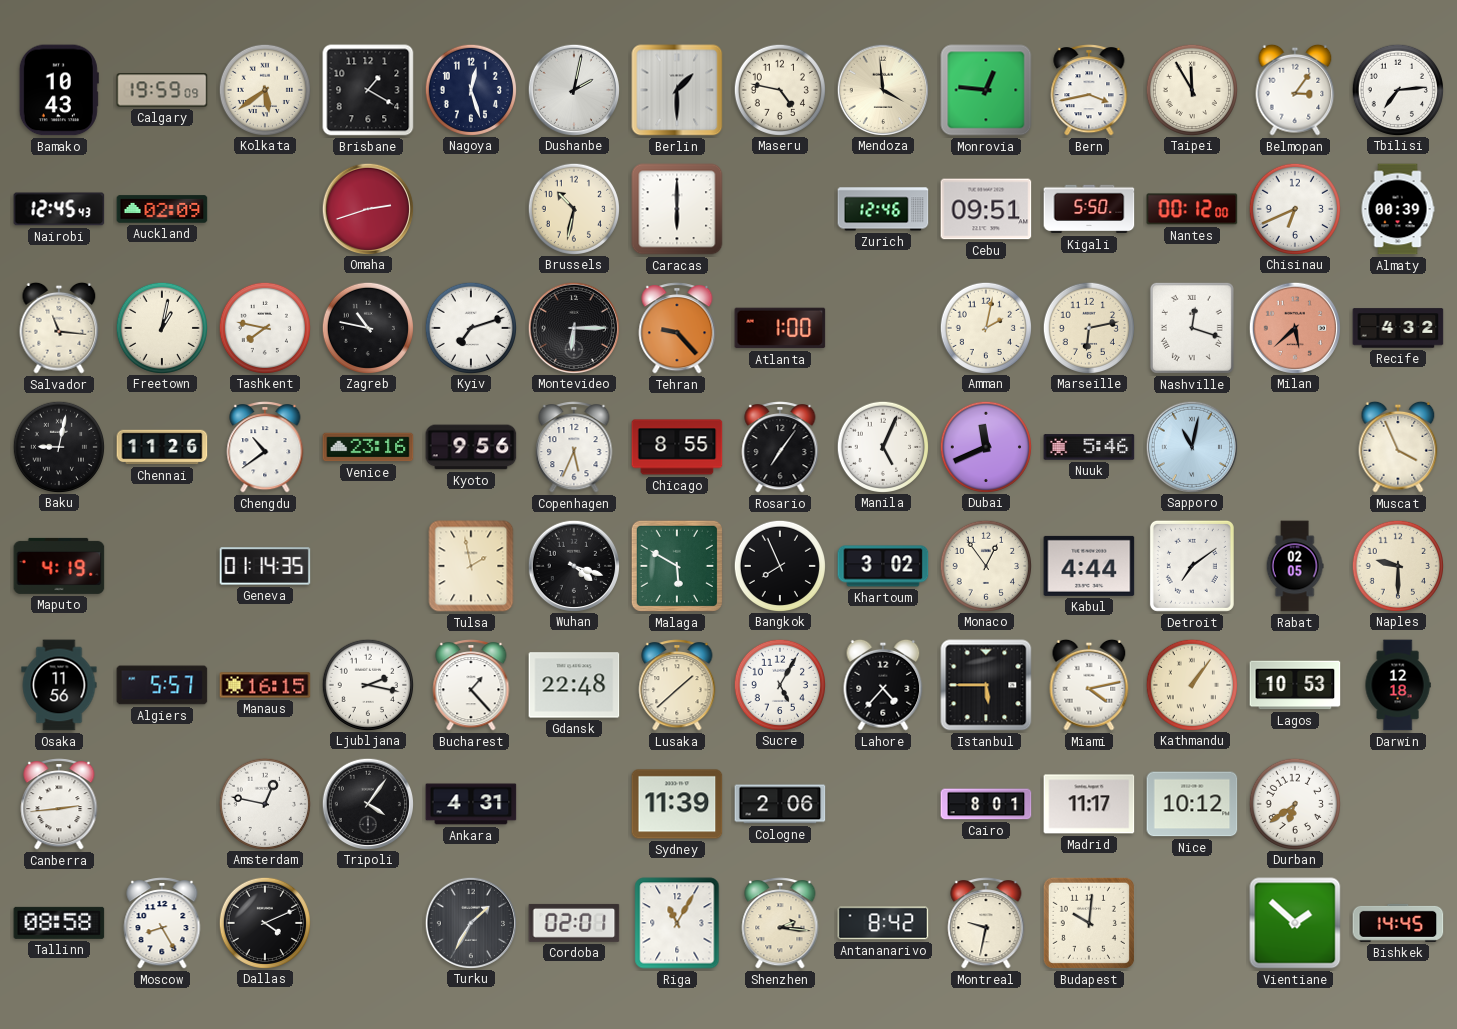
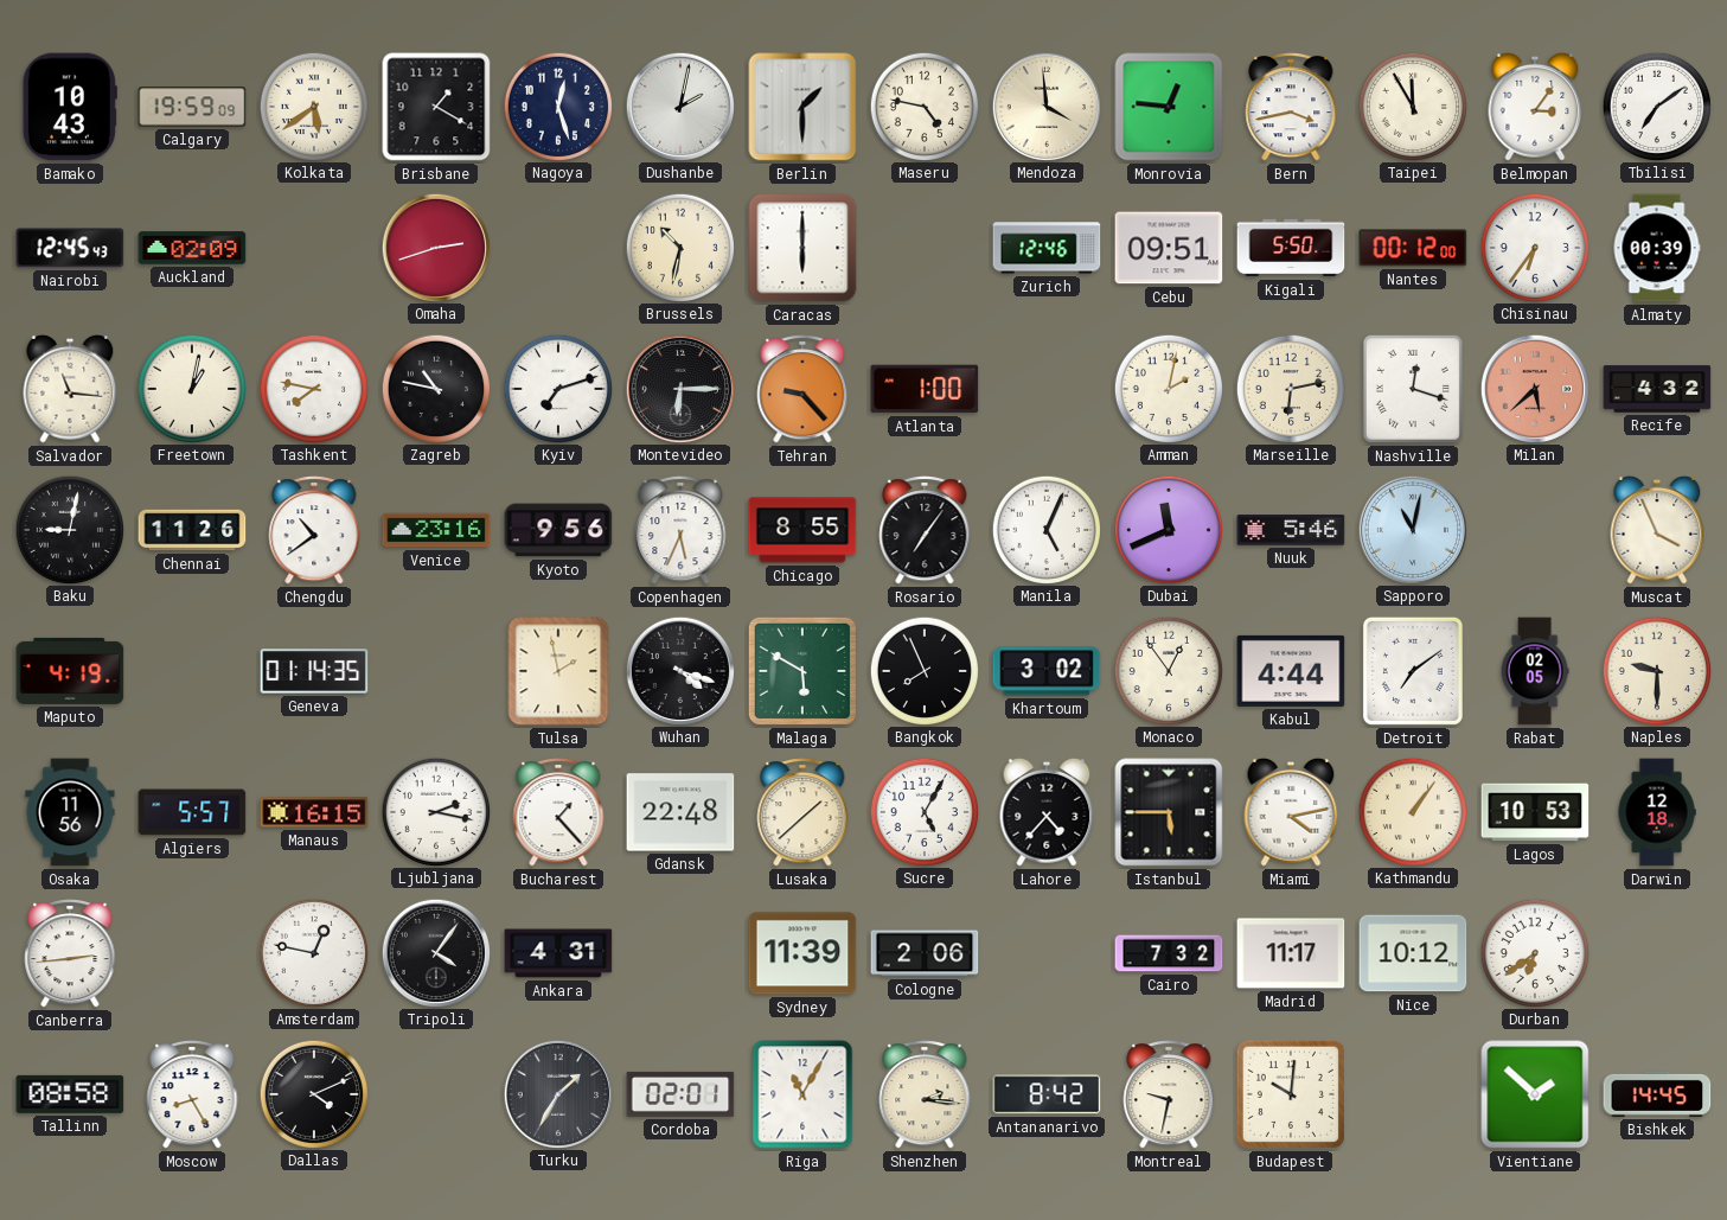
Tbilisi: 7:14 -> 7:09 (1656, 106)
Chisinau: 6:41 -> 6:36 (1534, 247)
Cairo: 8:01 -> 7:32 (1169, 953)
